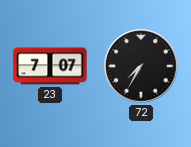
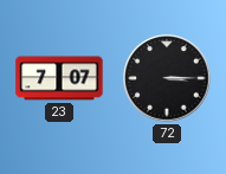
72: 7:35 -> 3:15 (167, 78)
